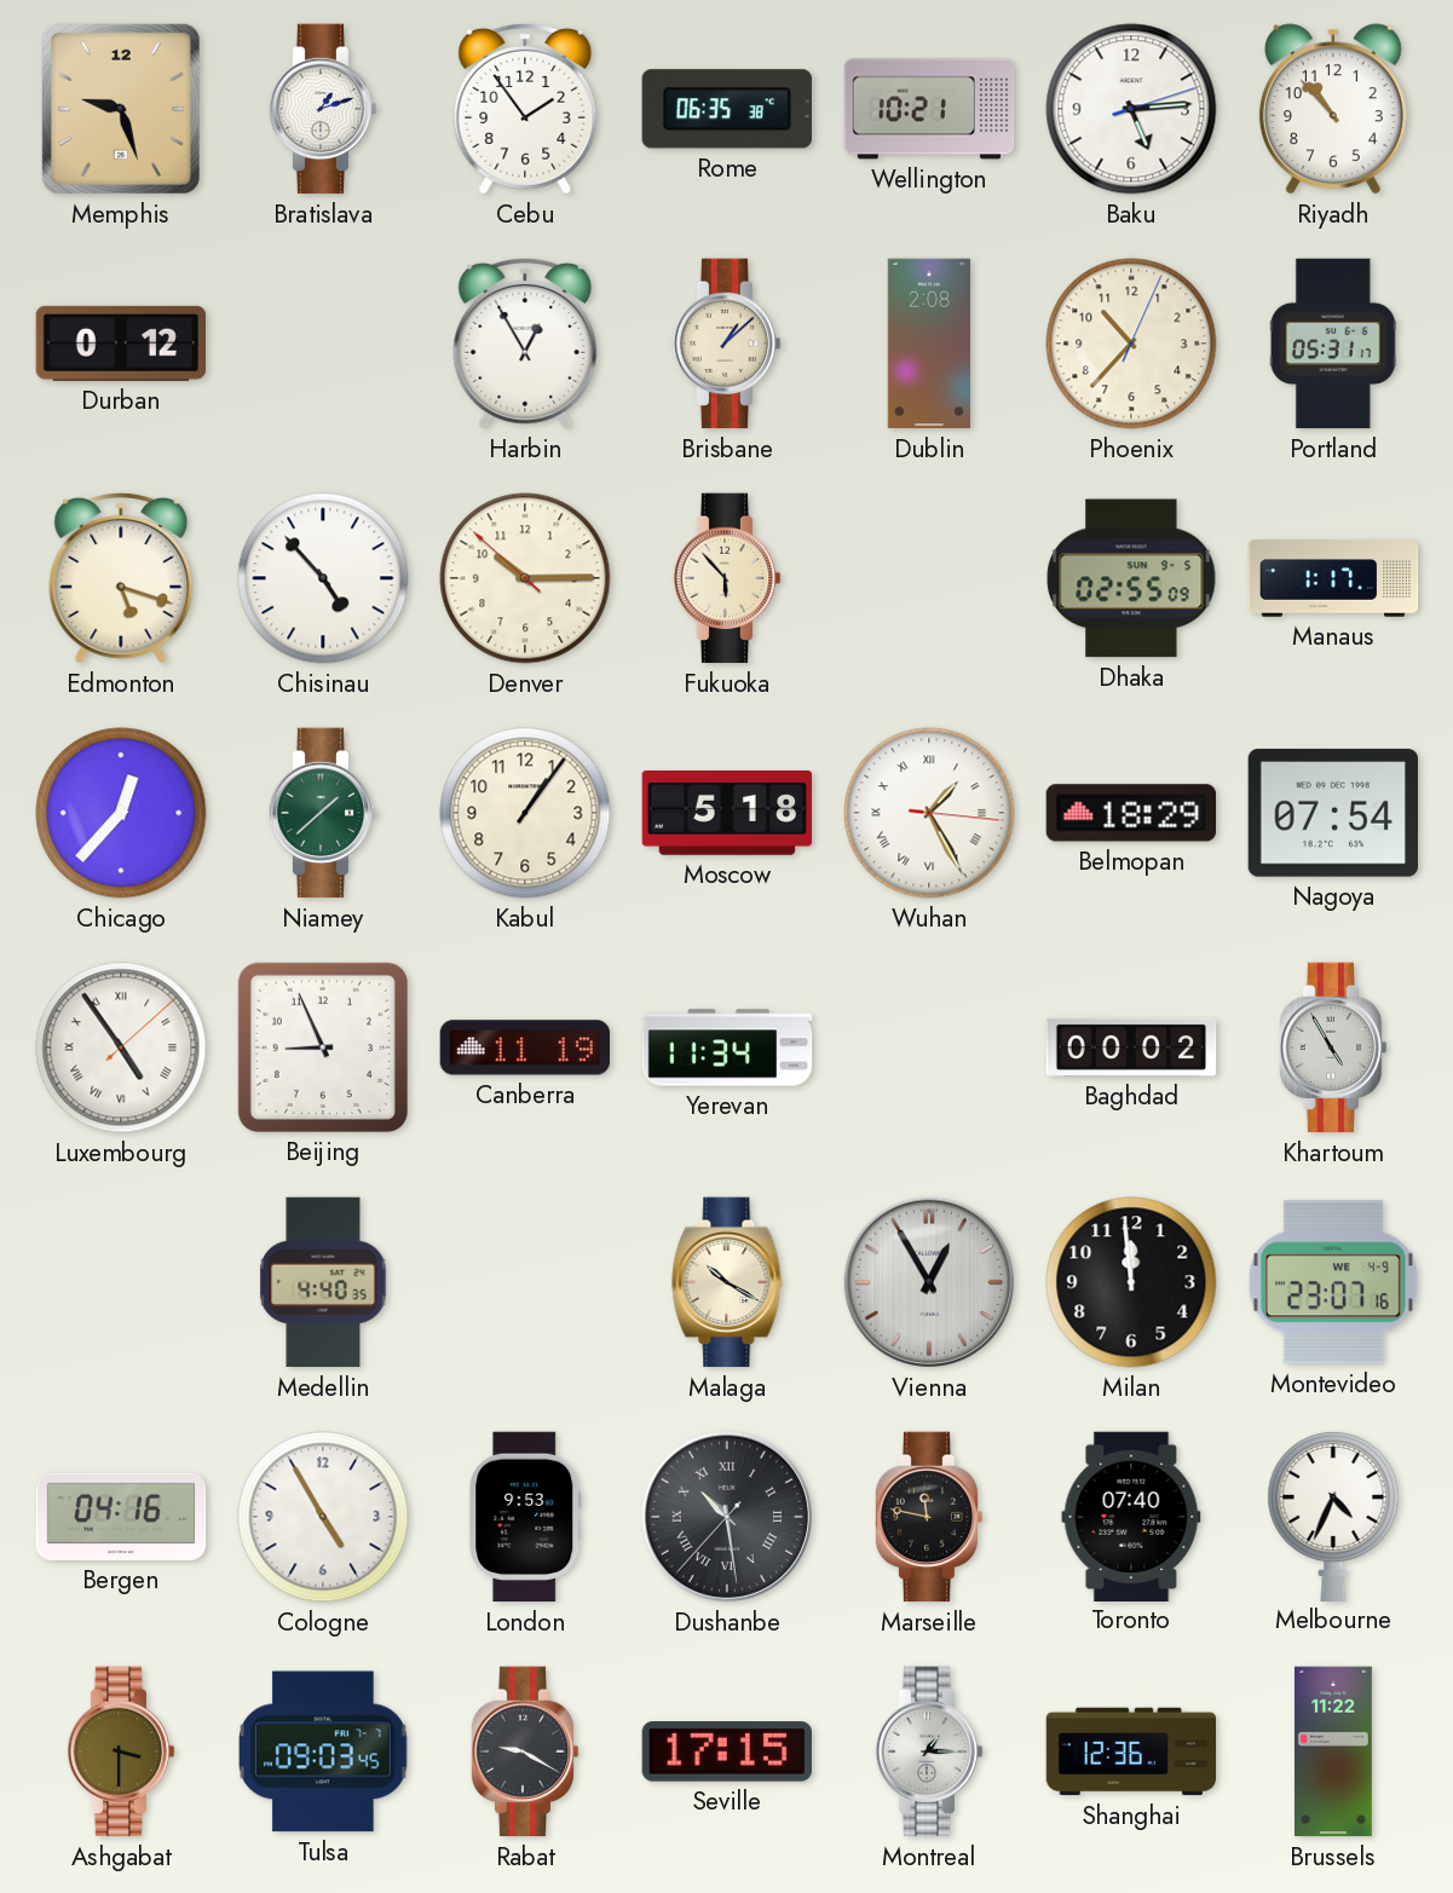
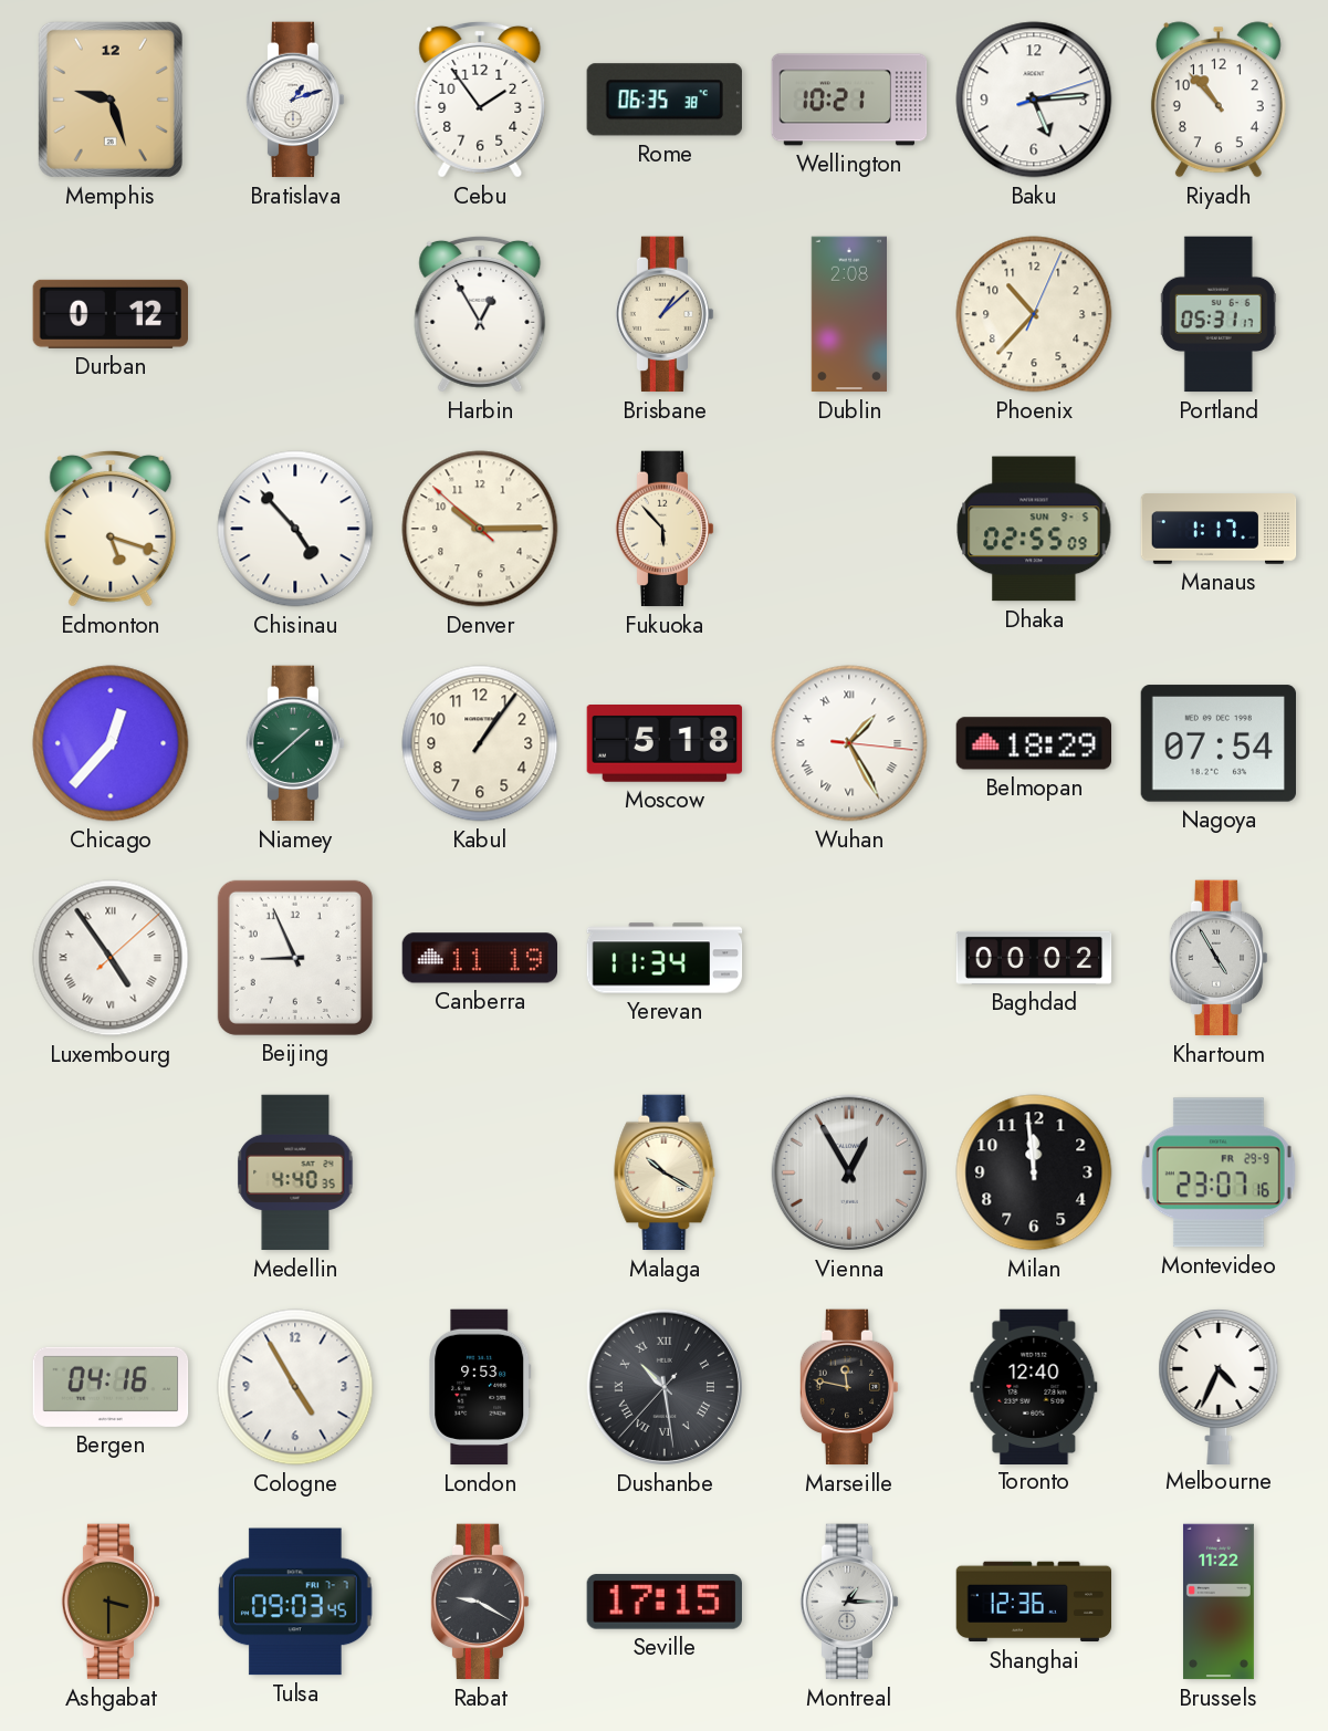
Montevideo date: WE 4-9 -> FR 29-9 (1219, 1172)
Toronto: 07:40 -> 12:40 (1034, 1386)
